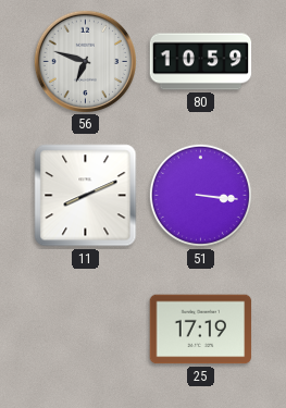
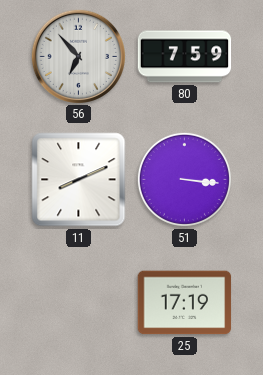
56: 6:48 -> 6:53 (78, 56)
80: 10:59 -> 7:59 (185, 57)
